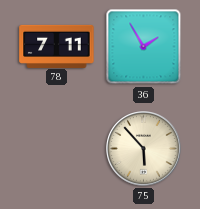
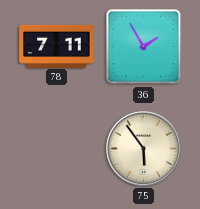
75: 5:53 -> 5:54 (144, 149)
